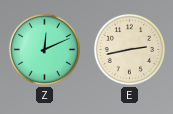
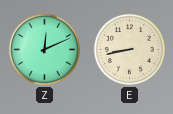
E: 2:43 -> 8:43 (129, 49)
